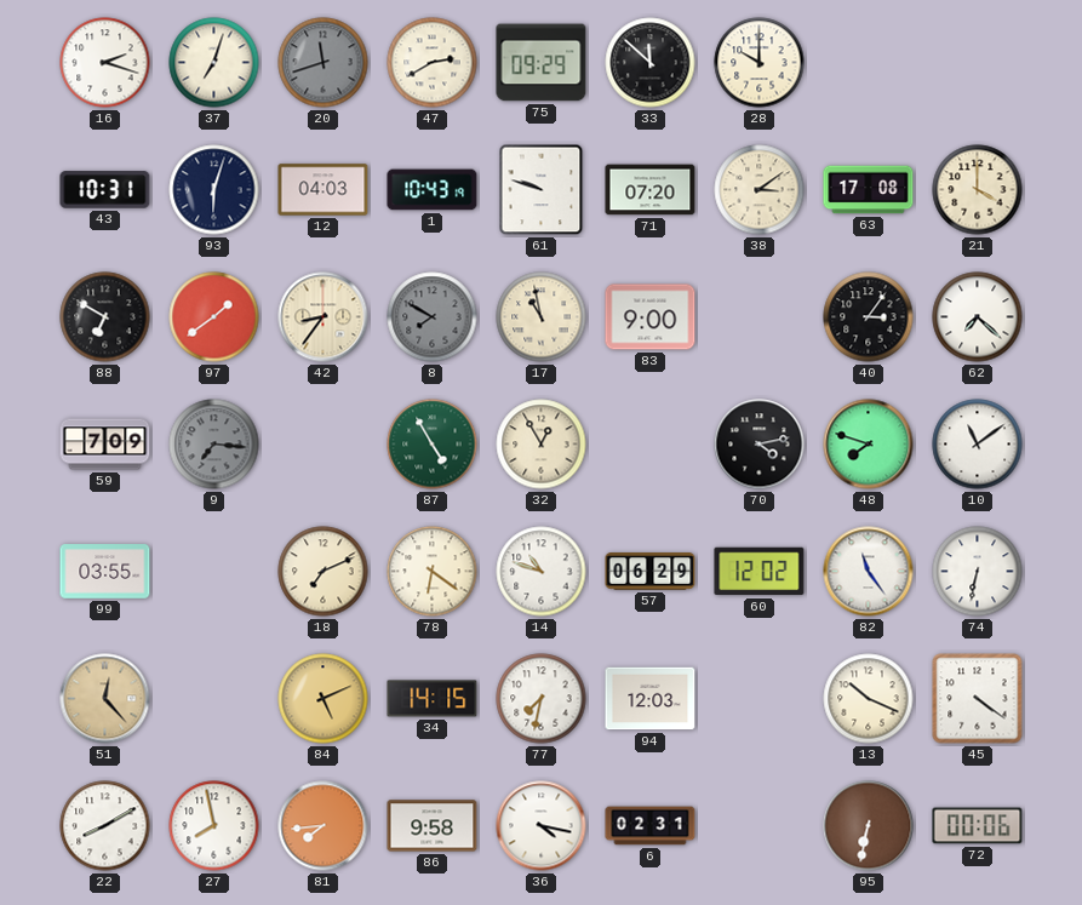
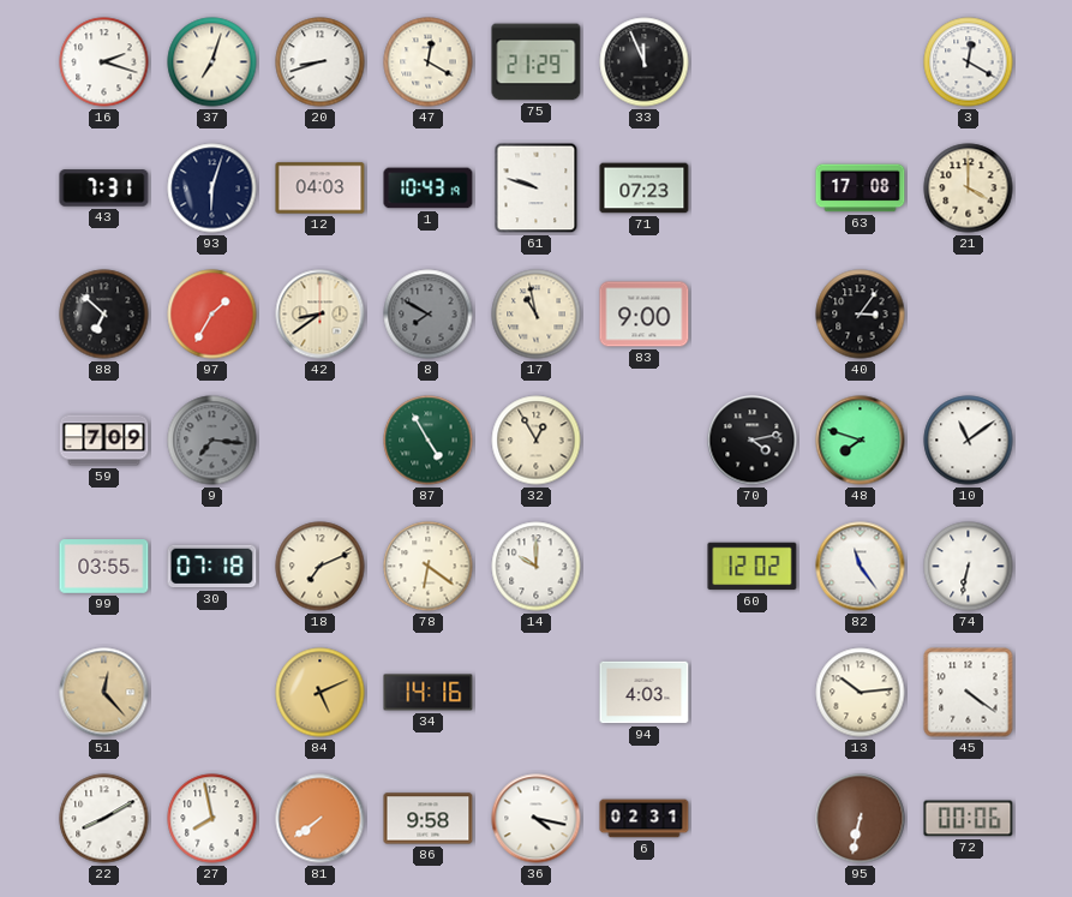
20: 11:42 -> 8:42 (321, 62)
20 dial: grey -> white (321, 62)
47: 2:40 -> 12:20 (429, 62)
75: 09:29 -> 21:29 (537, 62)
33: 11:52 -> 11:56 (645, 62)
28: 10:00 -> none (760, 63)
3: none -> 12:20 (969, 62)
43: 10:31 -> 7:31 (104, 189)
71: 07:20 -> 07:23 (645, 189)
38: 3:09 -> none (760, 190)
88: 6:50 -> 6:52 (104, 315)
97: 1:39 -> 1:35 (212, 315)
42: 8:36 -> 8:39 (321, 315)
62: 7:22 -> none (978, 317)
30: none -> 07:18 (212, 567)
14: 10:48 -> 10:00 (537, 567)
57: 06:29 -> none (651, 572)
34: 14:15 -> 14:16 (429, 693)
77: 7:32 -> none (542, 699)
94: 12:03 -> 4:03 (645, 693)
13: 10:19 -> 10:14 (861, 693)
81: 7:44 -> 7:39 (321, 819)
